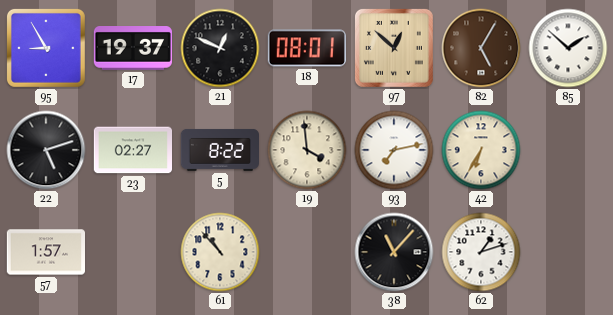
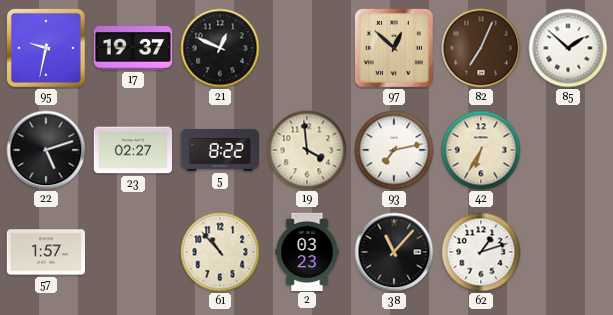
95: 8:55 -> 9:32 (46, 48)
18: 08:01 -> none (307, 48)
82: 5:05 -> 7:04 (481, 48)
2: none -> 03:23 (307, 251)
